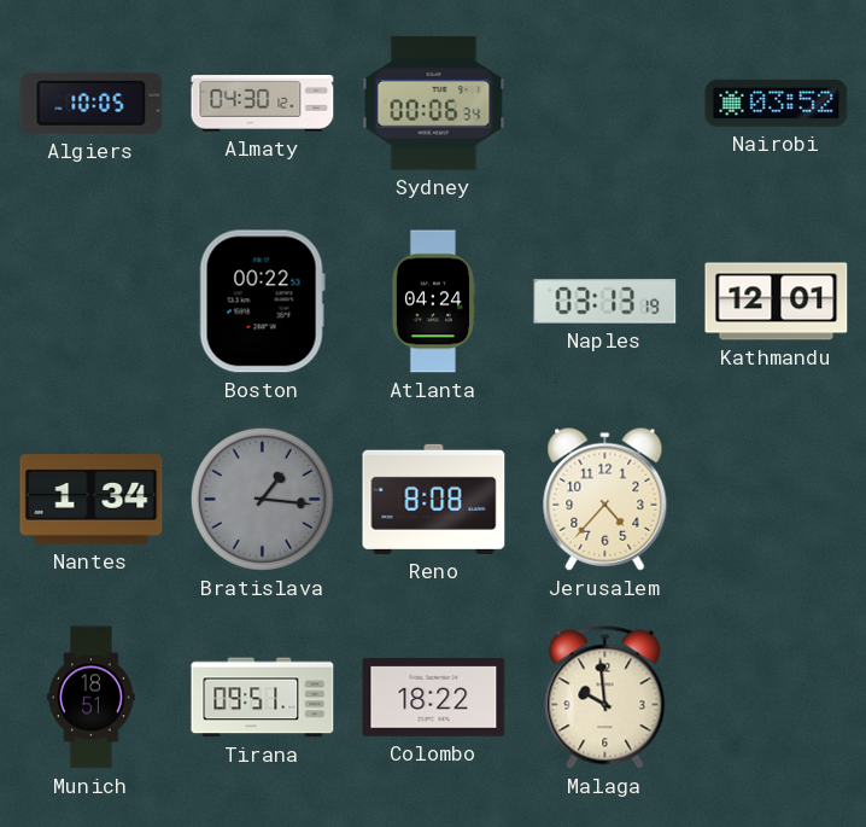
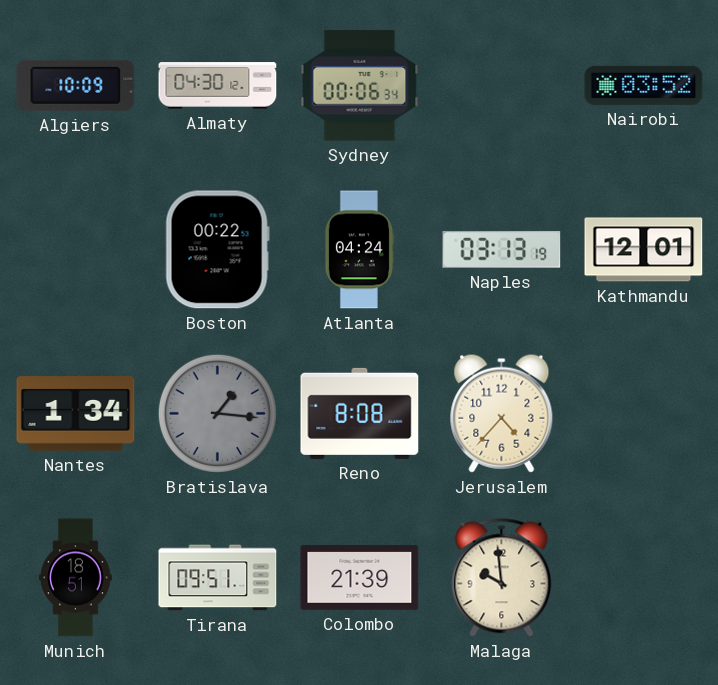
Algiers: 10:05 -> 10:09 (76, 85)
Colombo: 18:22 -> 21:39 (360, 578)
